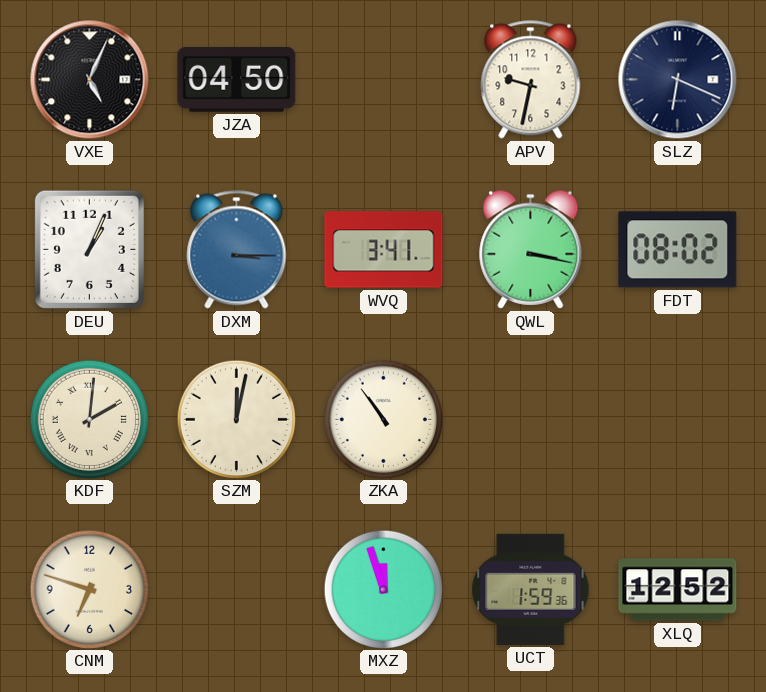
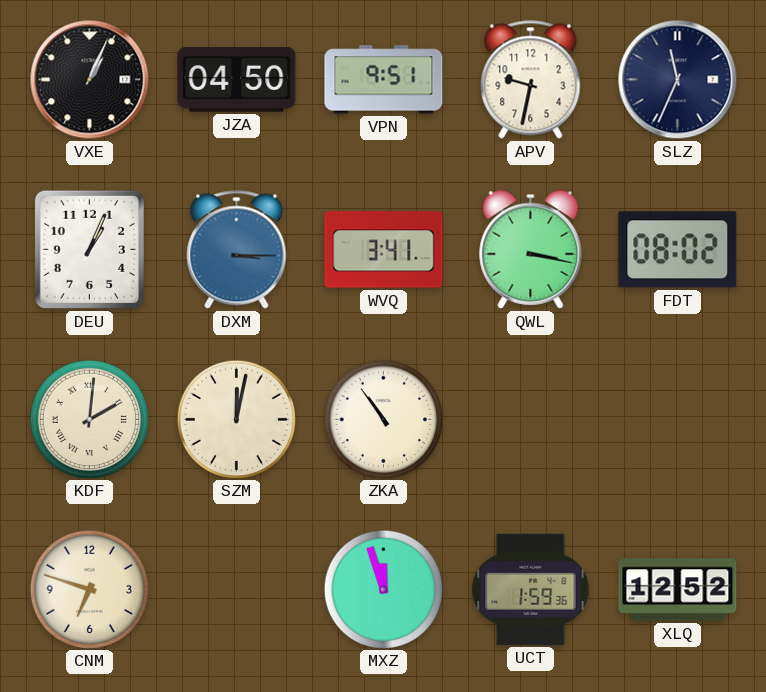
VXE: 5:04 -> 1:04 (90, 80)
VPN: none -> 9:51 (384, 80)
SLZ: 6:19 -> 11:34 (678, 80)
